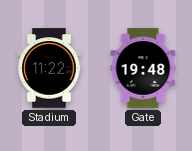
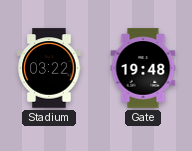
Stadium: 11:22 -> 03:22 (49, 68)
